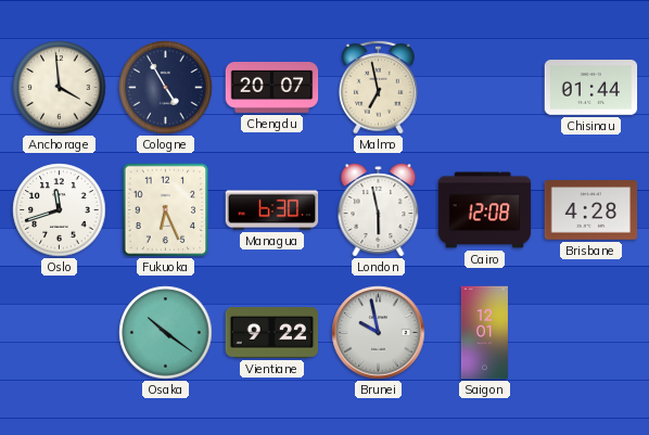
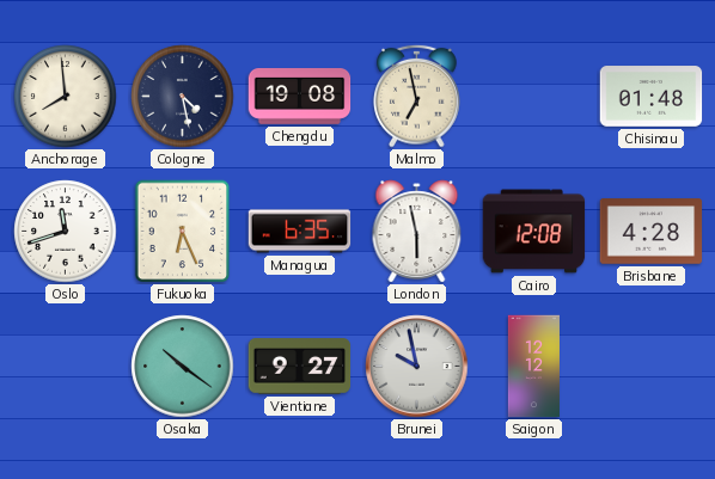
Anchorage: 3:59 -> 7:59 (66, 97)
Cologne: 4:55 -> 4:28 (183, 97)
Chengdu: 20:07 -> 19:08 (300, 97)
Chisinau: 01:44 -> 01:48 (652, 97)
Managua: 6:30 -> 6:35 (300, 232)
Vientiane: 9:22 -> 9:27 (300, 367)
Saigon: 12:01 -> 12:12 (533, 367)
